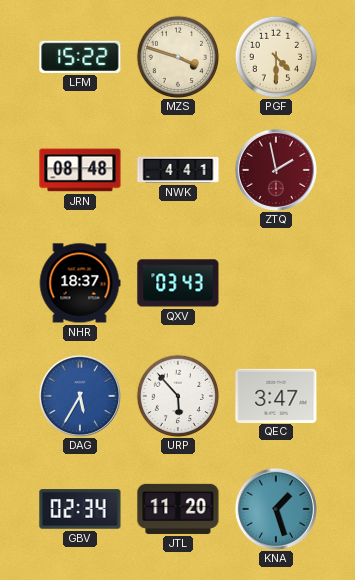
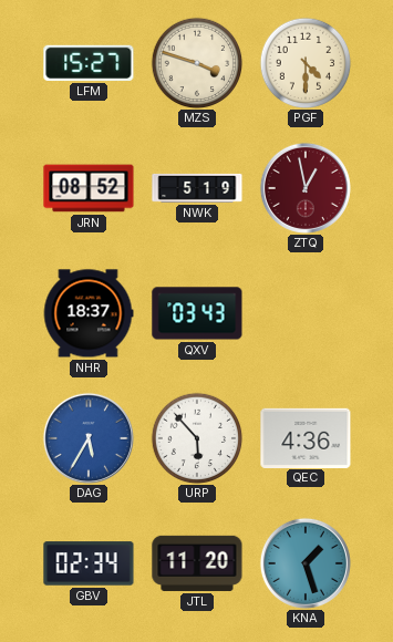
LFM: 15:22 -> 15:27 (89, 63)
JRN: 08:48 -> 08:52 (89, 188)
NWK: 4:41 -> 5:19 (197, 188)
ZTQ: 1:58 -> 12:58 (306, 188)
QEC: 3:47 -> 4:36 (306, 437)
